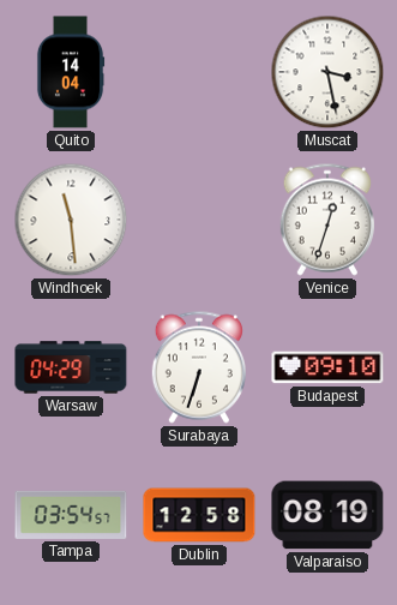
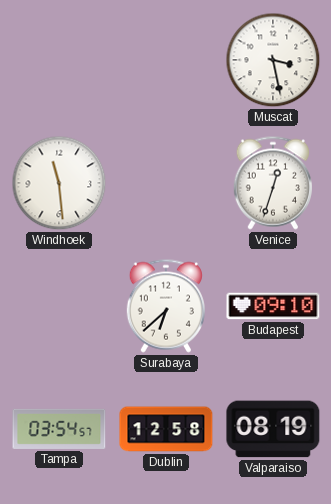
Quito: 14:04 -> none (71, 72)
Warsaw: 04:29 -> none (71, 367)
Surabaya: 6:33 -> 6:38 (166, 306)
